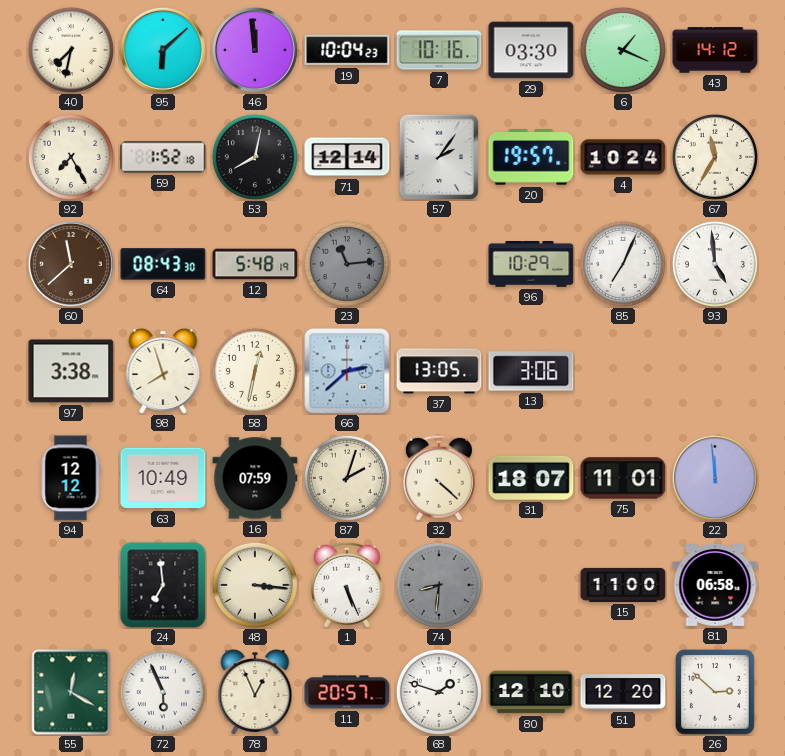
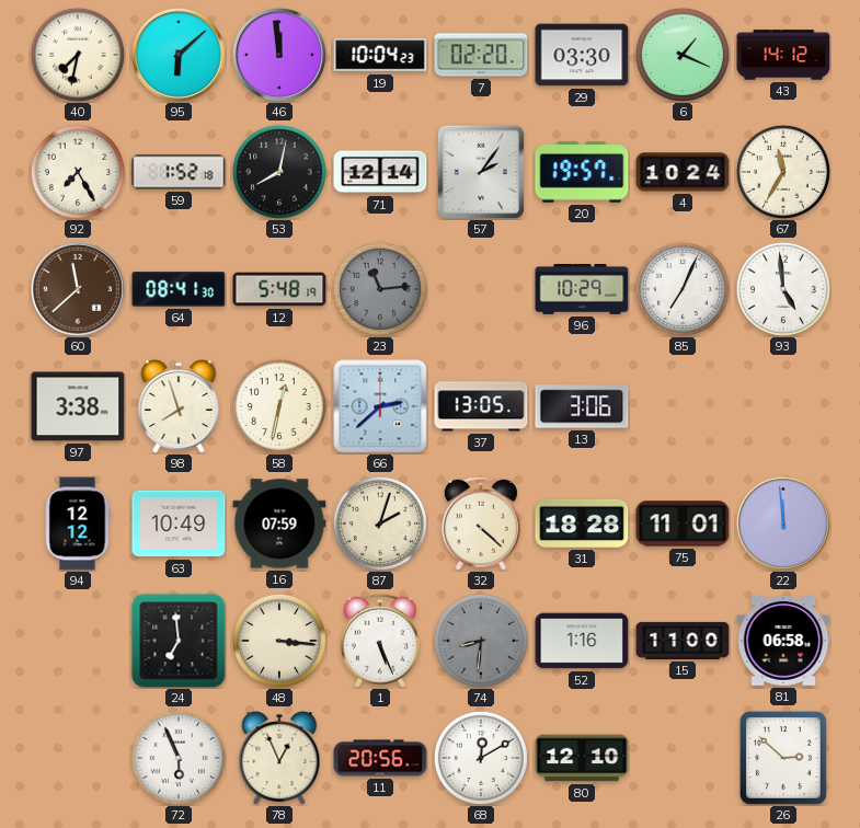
7: 10:16 -> 02:20 (481, 55)
64: 08:43 -> 08:41 (179, 289)
31: 18:07 -> 18:28 (582, 524)
52: none -> 1:16 (582, 641)
55: 12:20 -> none (71, 692)
11: 20:57 -> 20:56 (380, 758)
68: 1:48 -> 12:10 (481, 758)
51: 12:20 -> none (623, 693)
